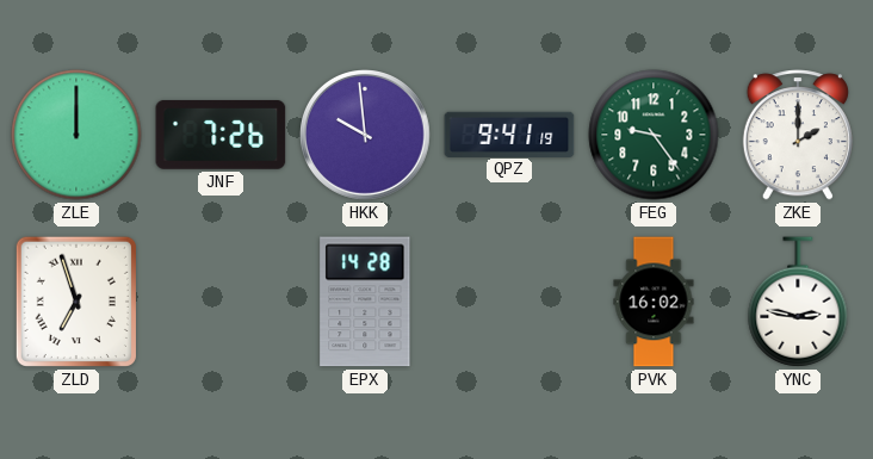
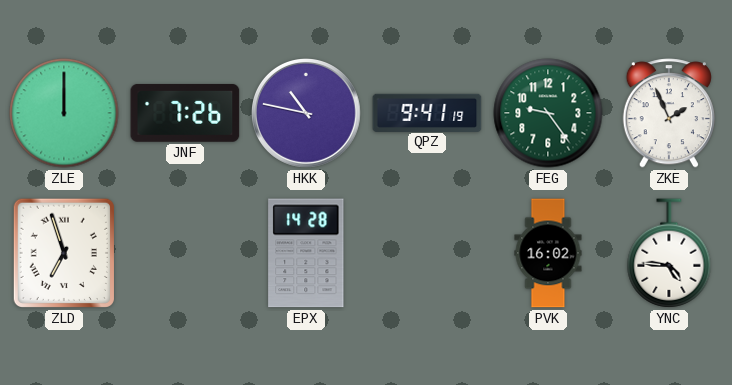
HKK: 9:59 -> 10:47 (307, 114)
ZKE: 2:00 -> 1:56 (669, 113)
YNC: 2:47 -> 4:46 (669, 253)
